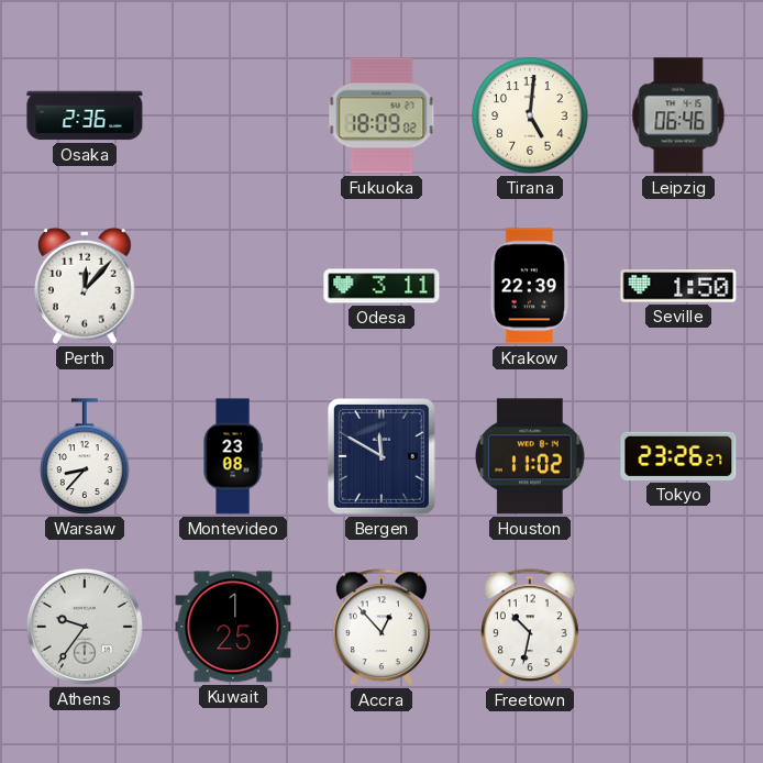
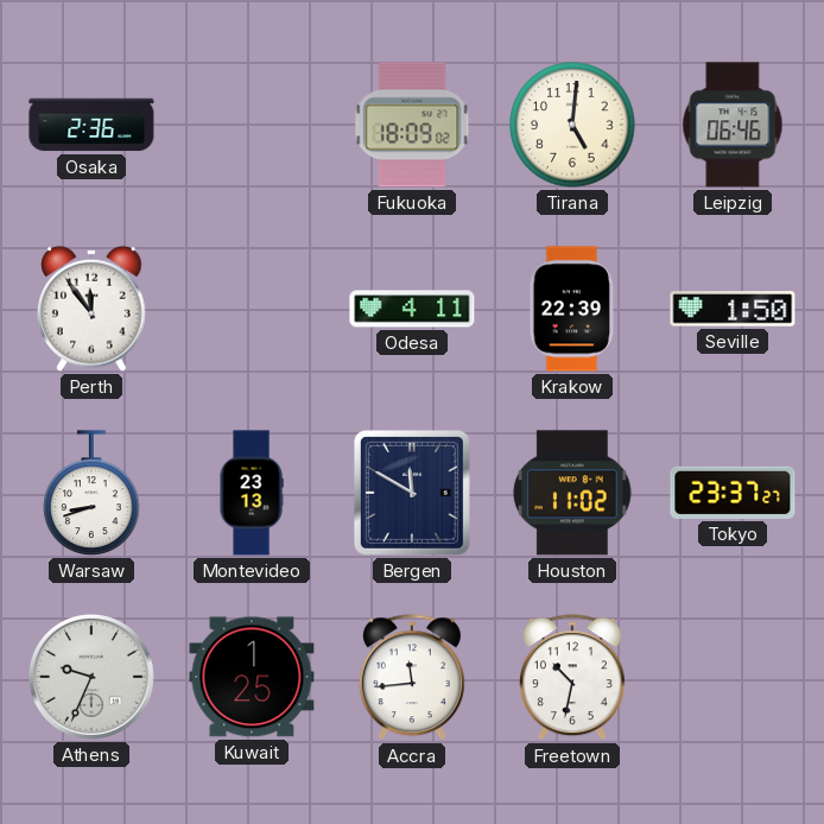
Perth: 12:07 -> 11:54 (91, 309)
Odesa: 3:11 -> 4:11 (412, 309)
Warsaw: 8:37 -> 8:42 (91, 493)
Montevideo: 23:08 -> 23:13 (252, 493)
Tokyo: 23:26 -> 23:37 (733, 493)
Athens: 9:36 -> 9:34 (91, 677)
Accra: 12:53 -> 11:44 (412, 678)
